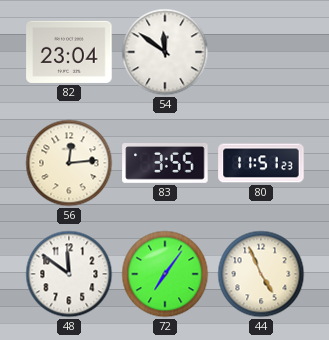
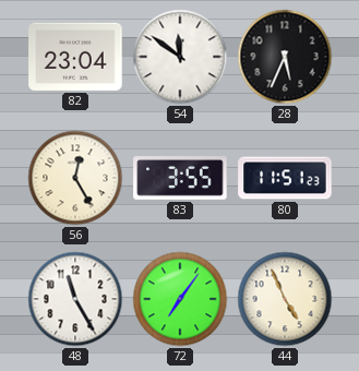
28: none -> 5:34 (285, 57)
56: 12:14 -> 12:25 (75, 178)
48: 11:51 -> 11:25 (75, 299)
